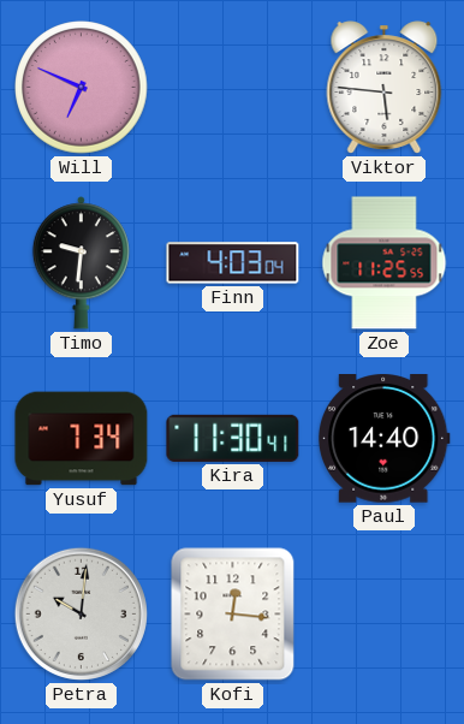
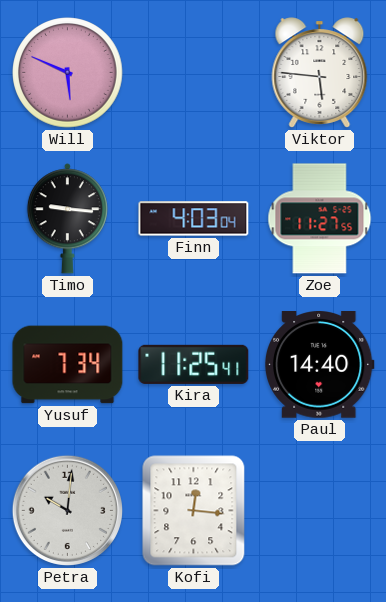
Will: 6:49 -> 5:49 (68, 73)
Timo: 9:31 -> 9:16 (67, 219)
Zoe: 11:25 -> 11:27 (320, 219)
Kira: 11:30 -> 11:25 (194, 364)
